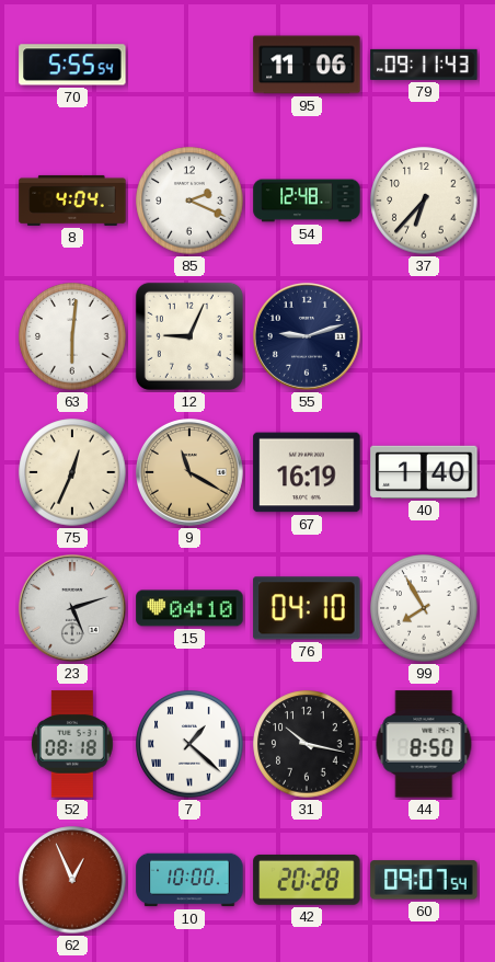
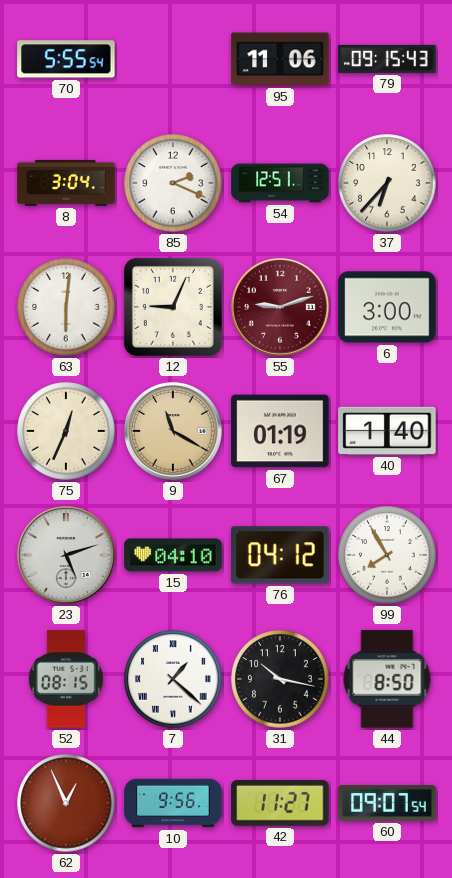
79: 09:11 -> 09:15 (387, 59)
8: 4:04 -> 3:04 (66, 183)
54: 12:48 -> 12:51 (280, 183)
55 dial: navy -> burgundy (281, 308)
6: none -> 3:00 (387, 307)
67: 16:19 -> 01:19 (280, 431)
76: 04:10 -> 04:12 (280, 555)
52: 08:18 -> 08:15 (66, 679)
10: 10:00 -> 9:56 (173, 803)
42: 20:28 -> 11:27 (280, 803)
